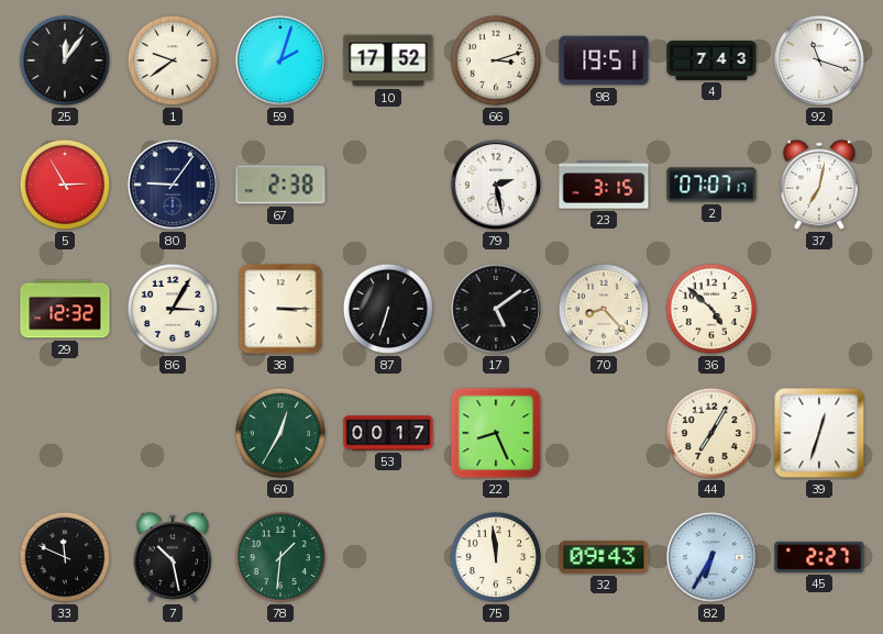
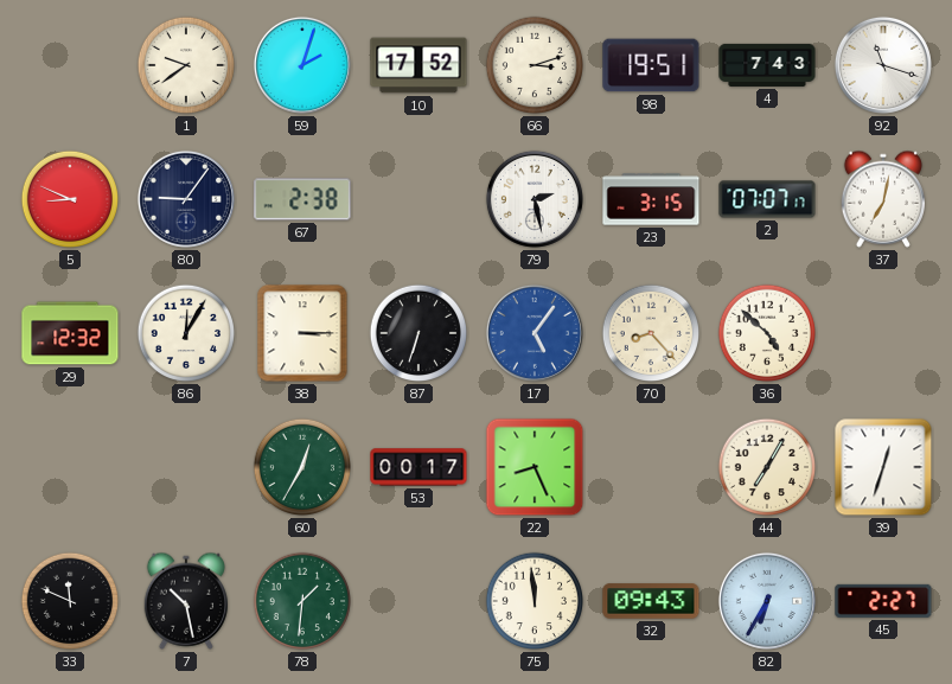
25: 12:06 -> none (65, 60)
5: 2:55 -> 8:49 (70, 199)
86: 3:05 -> 12:05 (186, 333)
17: 5:09 -> 5:06 (535, 333)
17 dial: black -> blue (535, 333)
